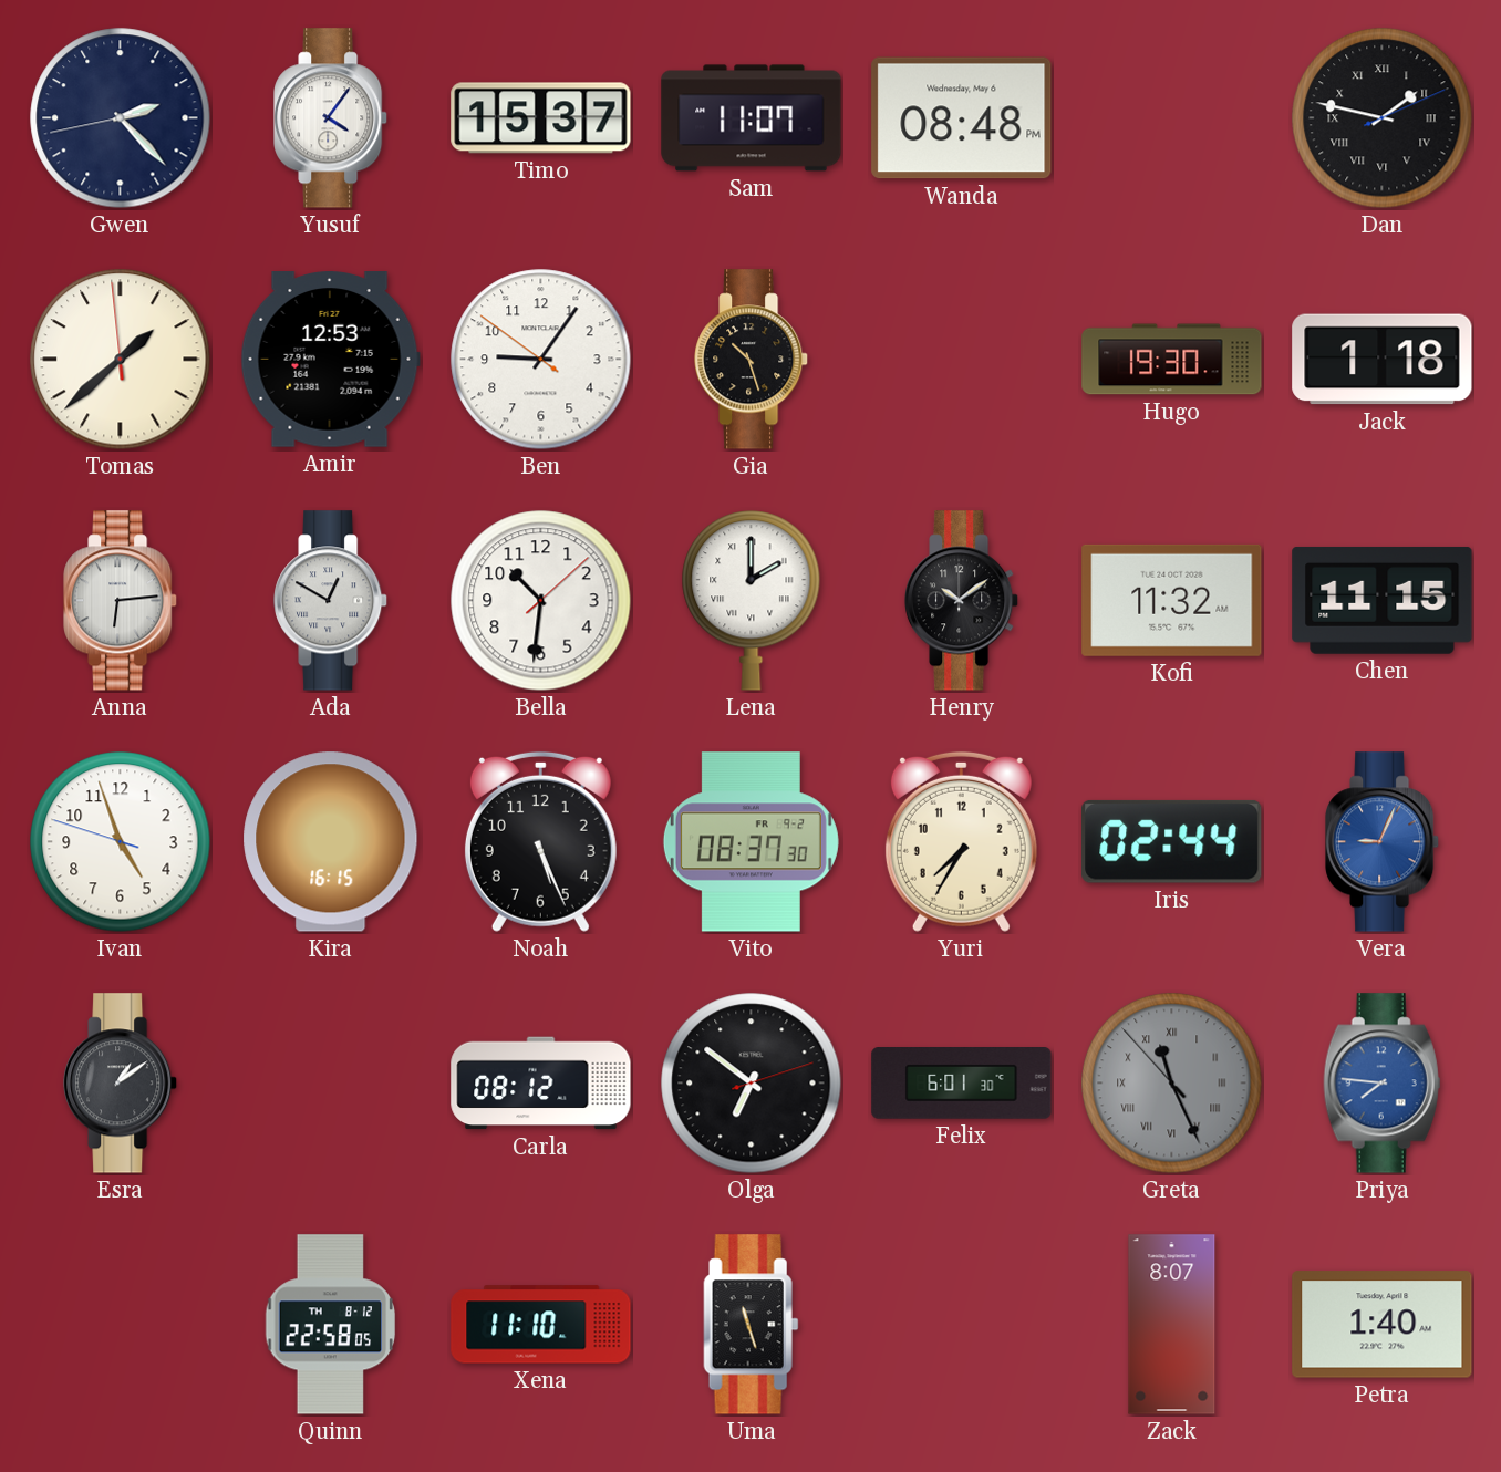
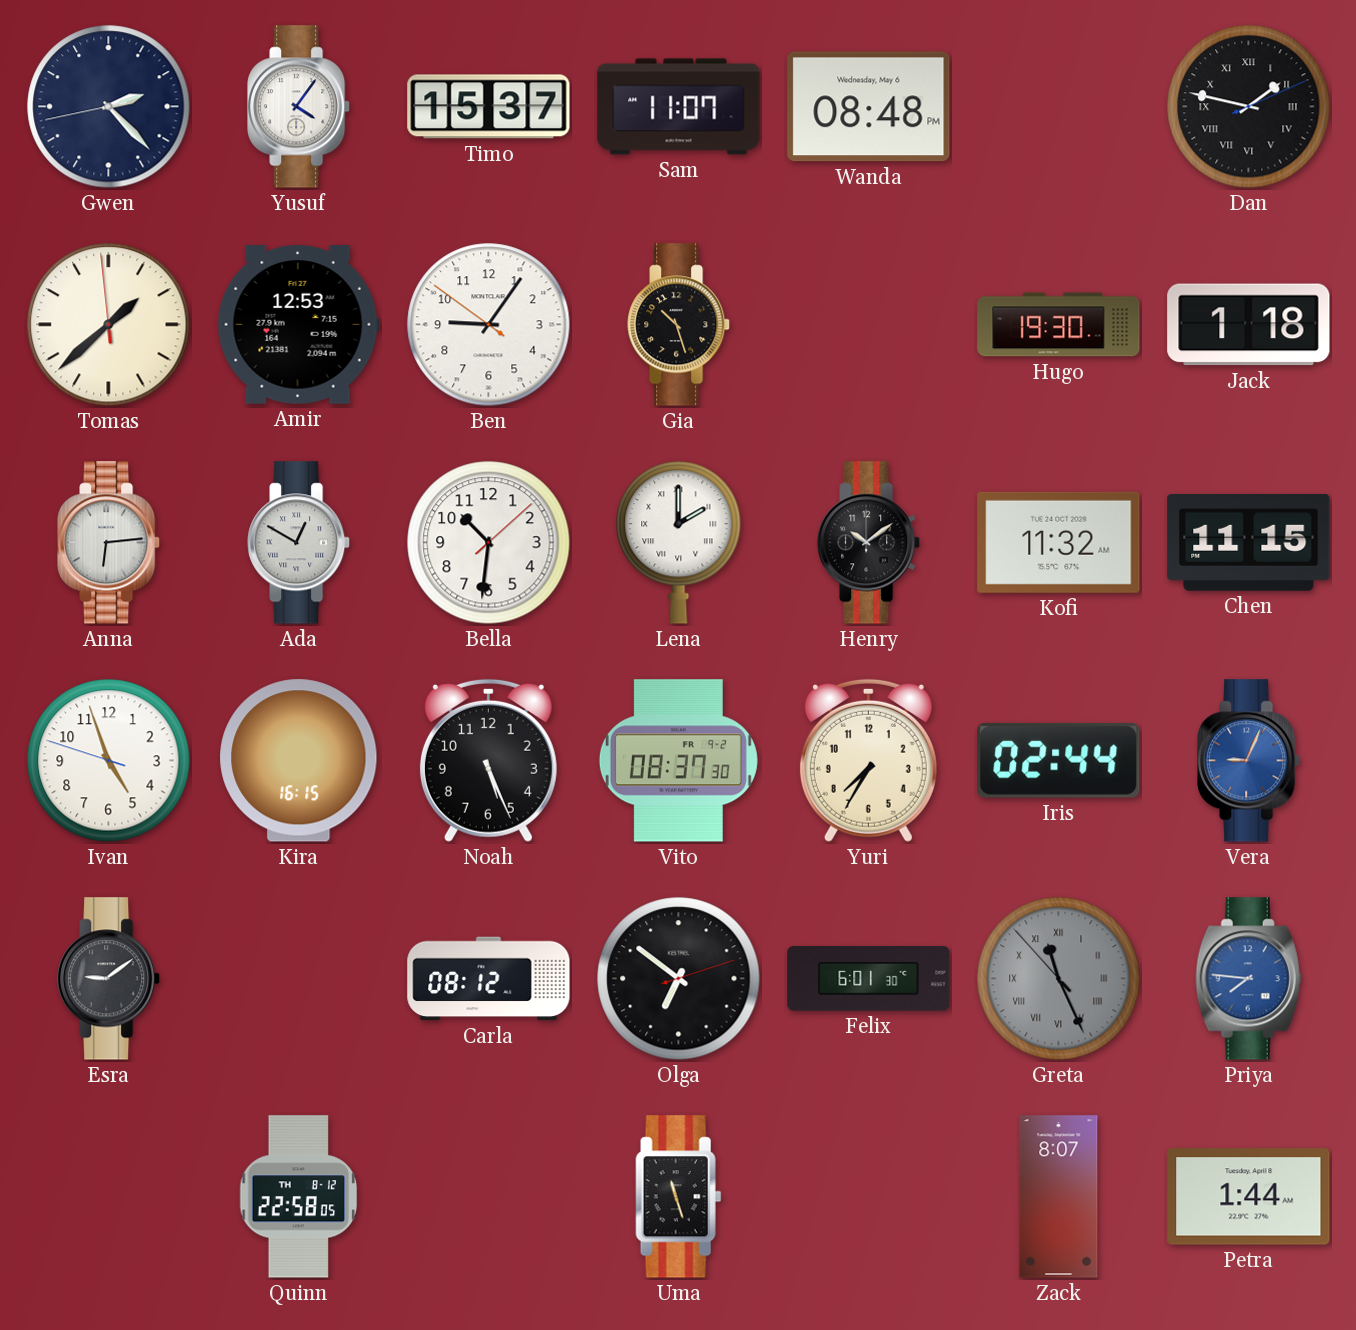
Esra: 1:09 -> 9:09 (109, 979)
Xena: 11:10 -> none (541, 1325)
Petra: 1:40 -> 1:44 (1249, 1197)
